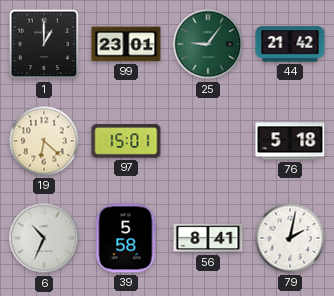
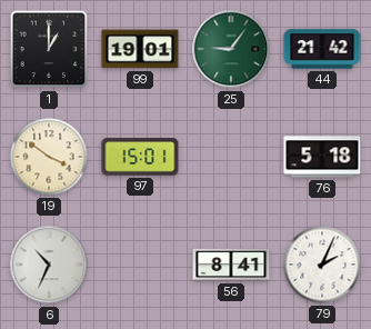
99: 23:01 -> 19:01 (140, 49)
19: 6:22 -> 3:51 (49, 157)
39: 5:58 -> none (126, 238)
79: 2:02 -> 2:04 (322, 265)
